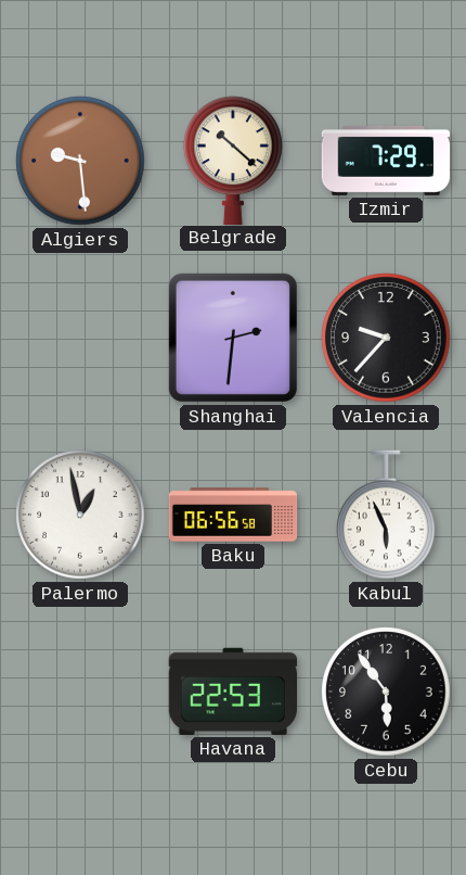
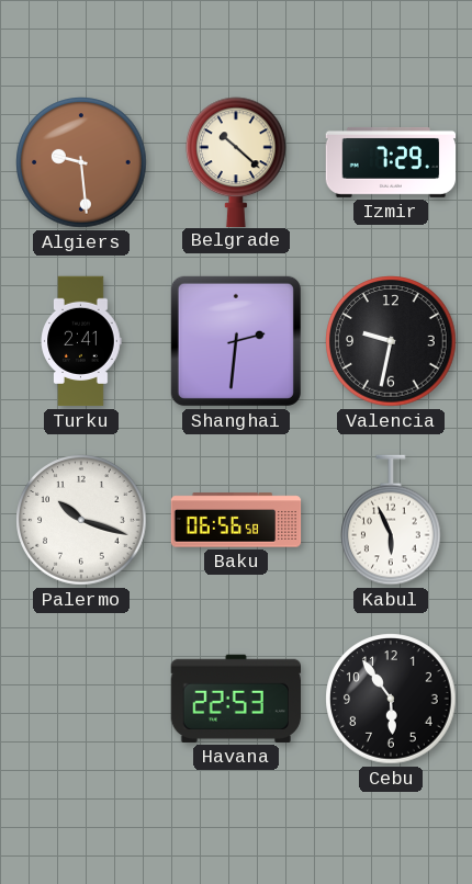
Turku: none -> 2:41 (81, 341)
Valencia: 9:37 -> 9:32 (391, 341)
Palermo: 12:58 -> 10:18 (81, 520)
